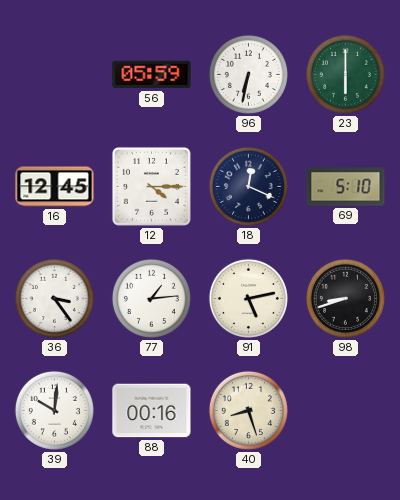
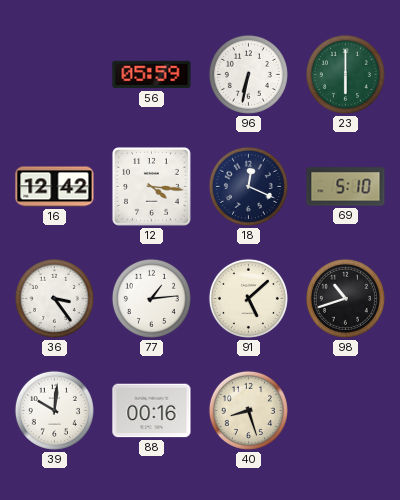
16: 12:45 -> 12:42 (55, 187)
12: 4:15 -> 4:16 (151, 186)
91: 5:13 -> 5:08 (248, 298)
98: 8:42 -> 10:42 (345, 298)
